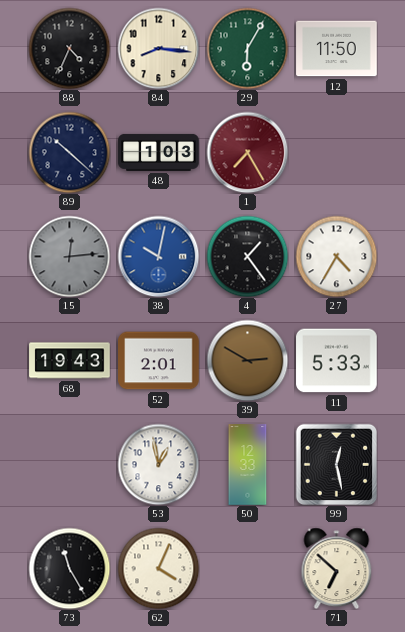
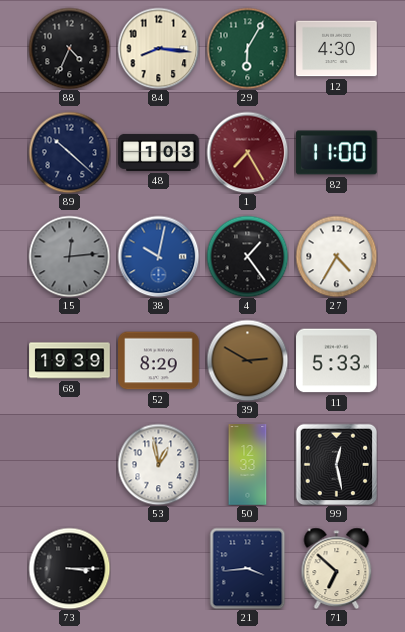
12: 11:50 -> 4:30 (337, 49)
82: none -> 11:00 (337, 153)
68: 19:43 -> 19:39 (70, 361)
52: 2:01 -> 8:29 (159, 361)
73: 11:25 -> 3:15 (69, 568)
62: 4:04 -> none (158, 568)
21: none -> 3:44 (248, 568)
